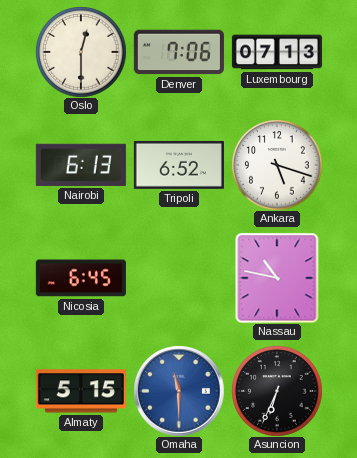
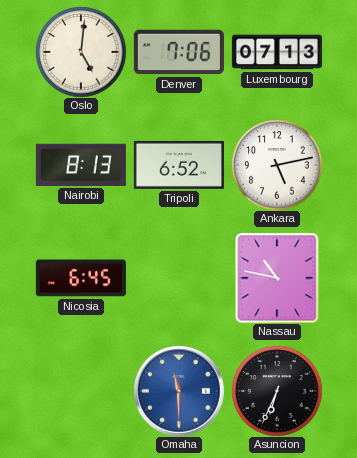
Oslo: 12:30 -> 5:01 (81, 52)
Nairobi: 6:13 -> 8:13 (81, 165)
Ankara: 5:18 -> 5:13 (277, 165)
Almaty: 5:15 -> none (81, 391)
